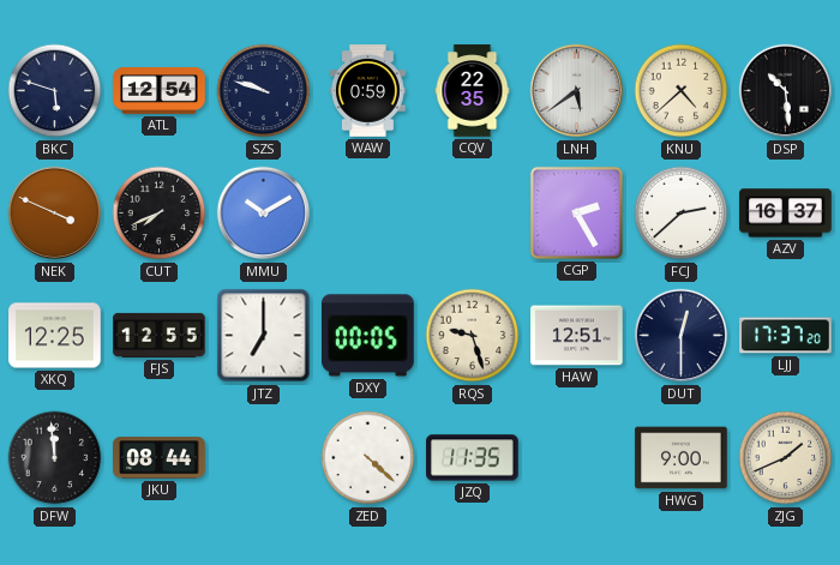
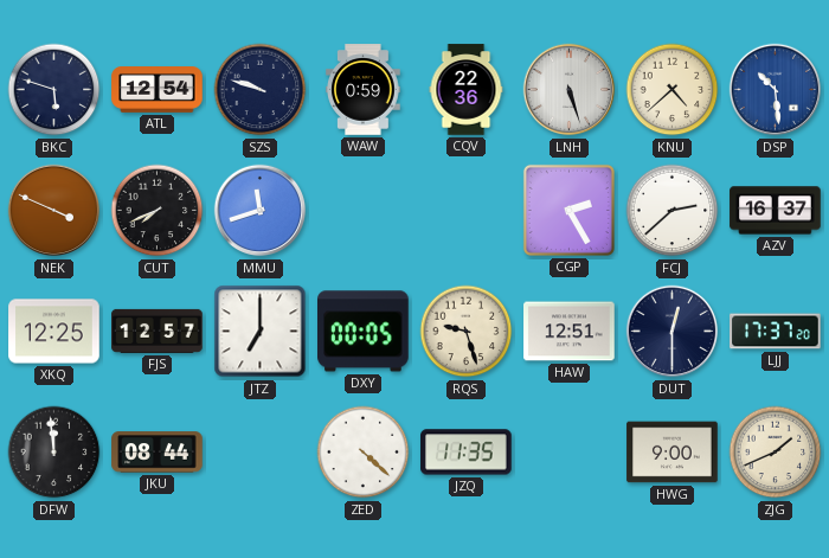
CQV: 22:35 -> 22:36 (467, 90)
LNH: 5:39 -> 5:27 (570, 90)
DSP dial: black -> blue (776, 90)
MMU: 10:10 -> 11:42 (261, 211)
FJS: 12:55 -> 12:57 (158, 331)
